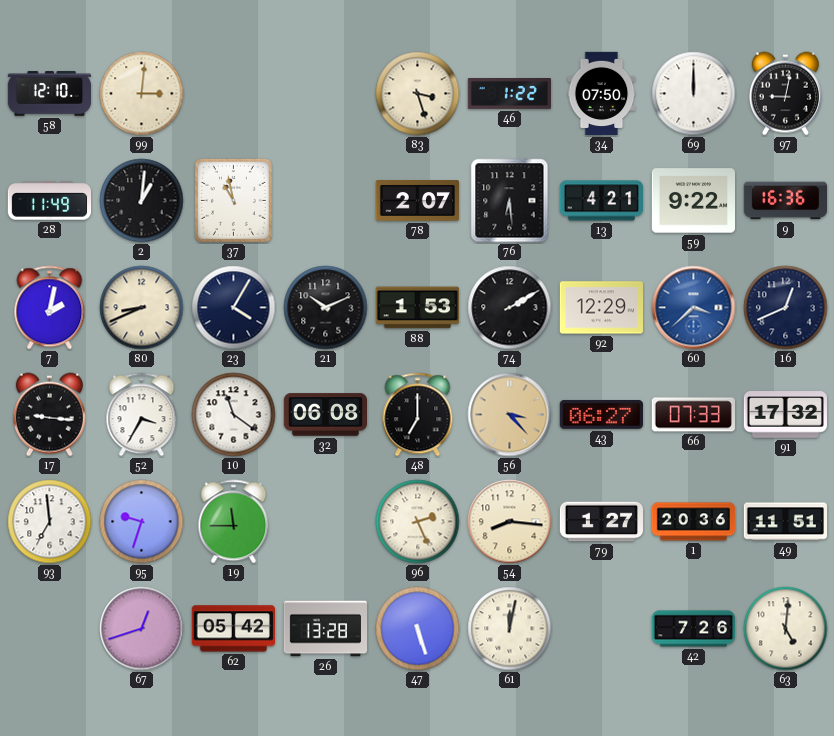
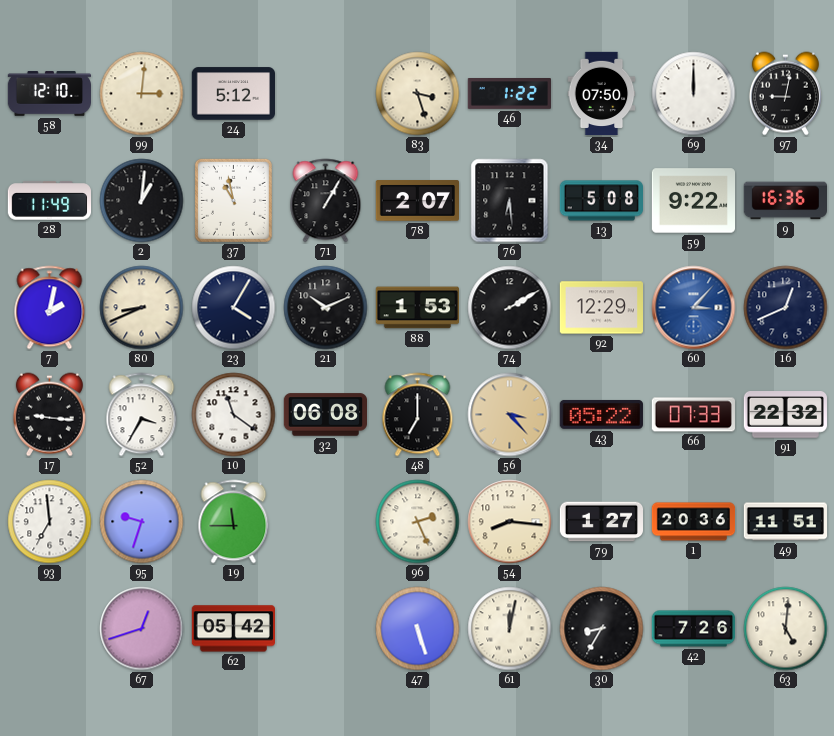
24: none -> 5:12 (233, 94)
71: none -> 1:05 (326, 201)
13: 4:21 -> 5:08 (602, 201)
60: 3:38 -> 3:07 (694, 308)
43: 06:27 -> 05:22 (601, 414)
91: 17:32 -> 22:32 (785, 415)
26: 13:28 -> none (326, 629)
30: none -> 8:35 (602, 629)
